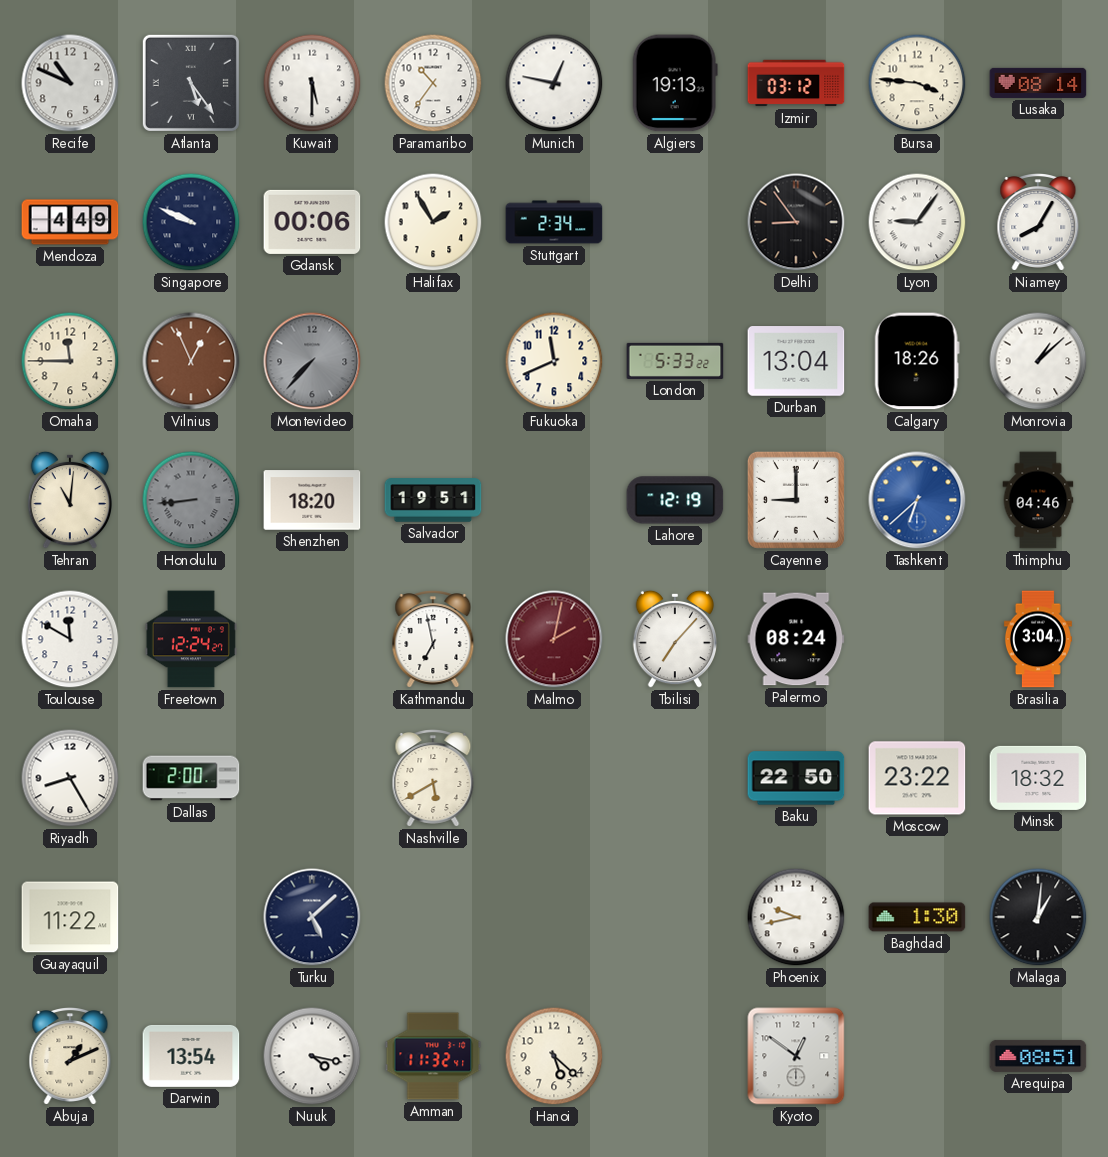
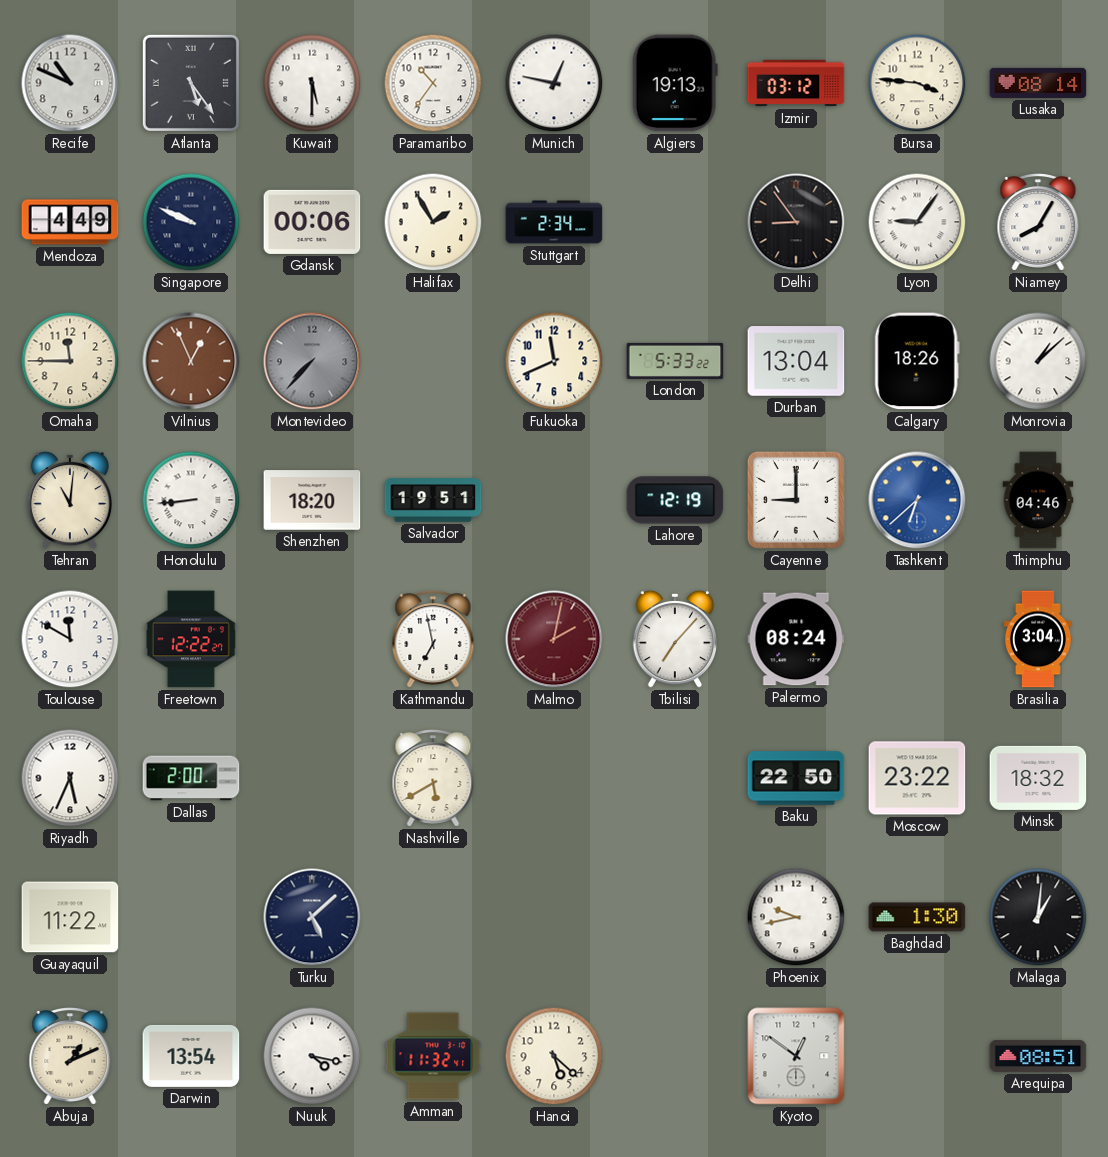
Honolulu dial: grey -> white (191, 500)
Freetown: 12:24 -> 12:22 (191, 639)
Riyadh: 8:25 -> 5:34 (70, 778)
